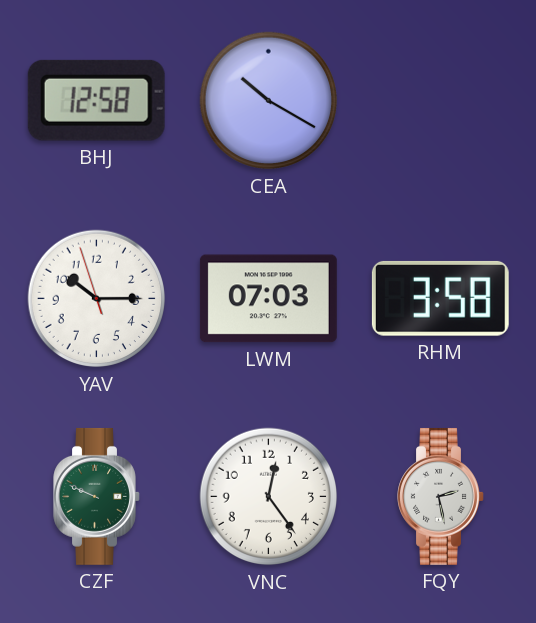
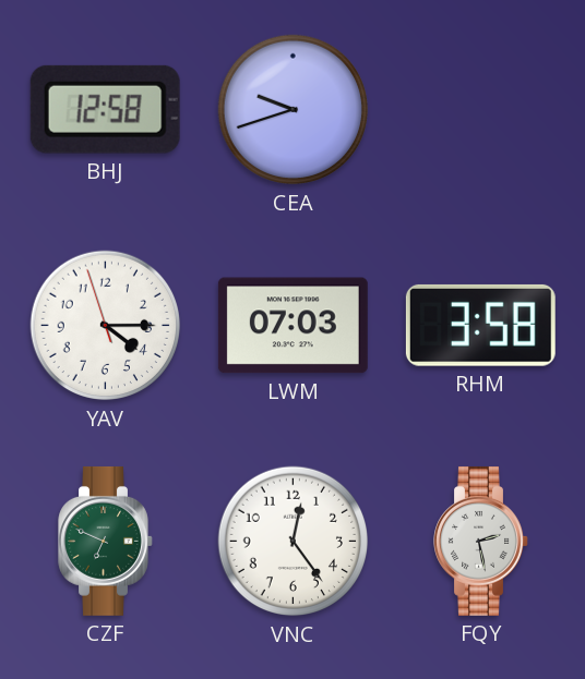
CEA: 10:20 -> 9:42 (294, 110)
YAV: 10:14 -> 4:14 (106, 326)
CZF: 9:49 -> 6:49 (106, 541)
